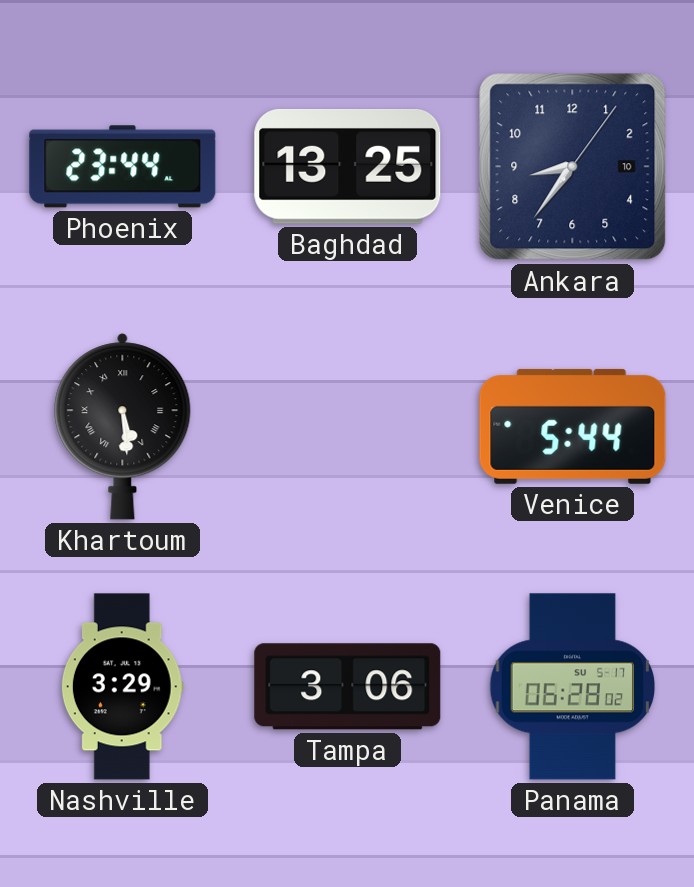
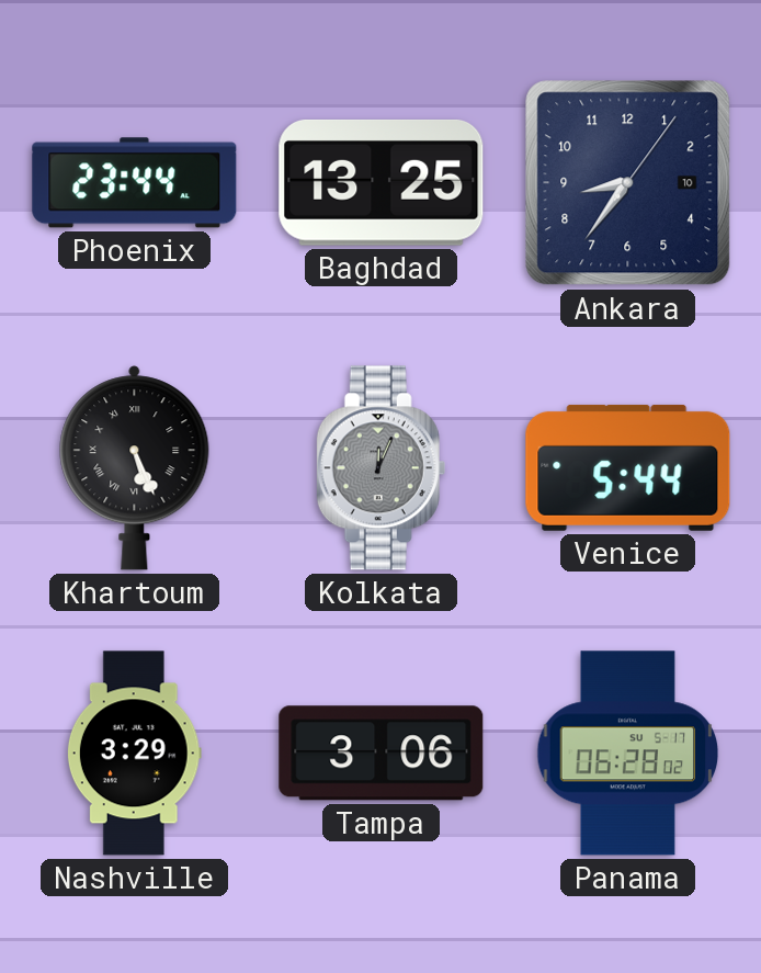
Khartoum: 5:29 -> 5:26 (135, 468)
Kolkata: none -> 12:04 (382, 468)
